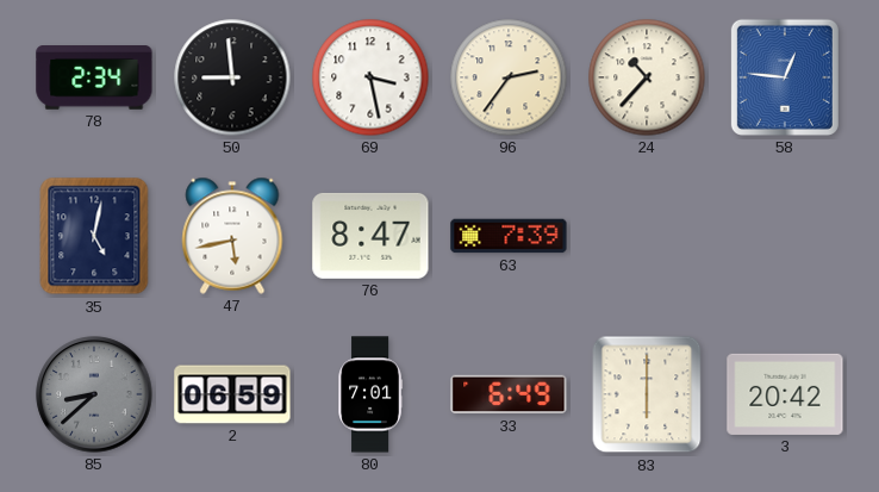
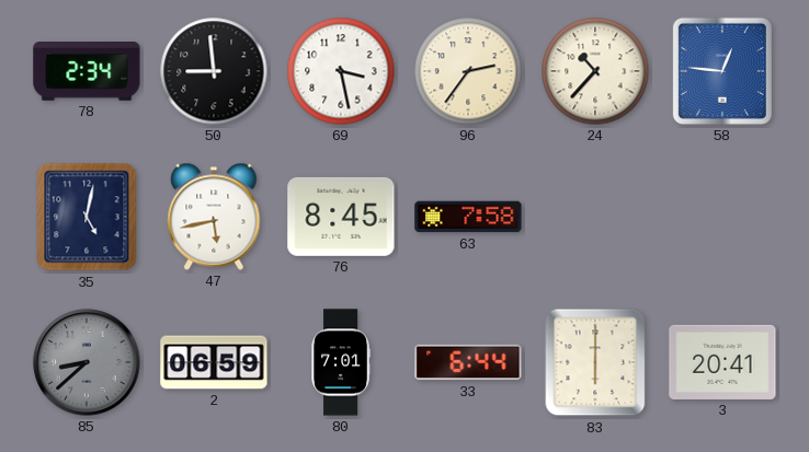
76: 8:47 -> 8:45 (341, 217)
63: 7:39 -> 7:58 (468, 217)
33: 6:49 -> 6:44 (468, 362)
3: 20:42 -> 20:41 (722, 362)
